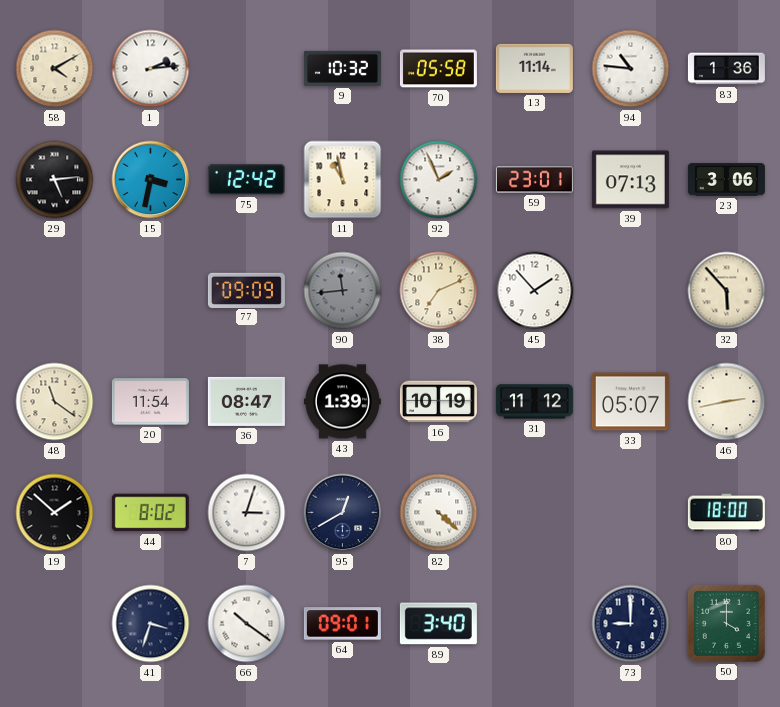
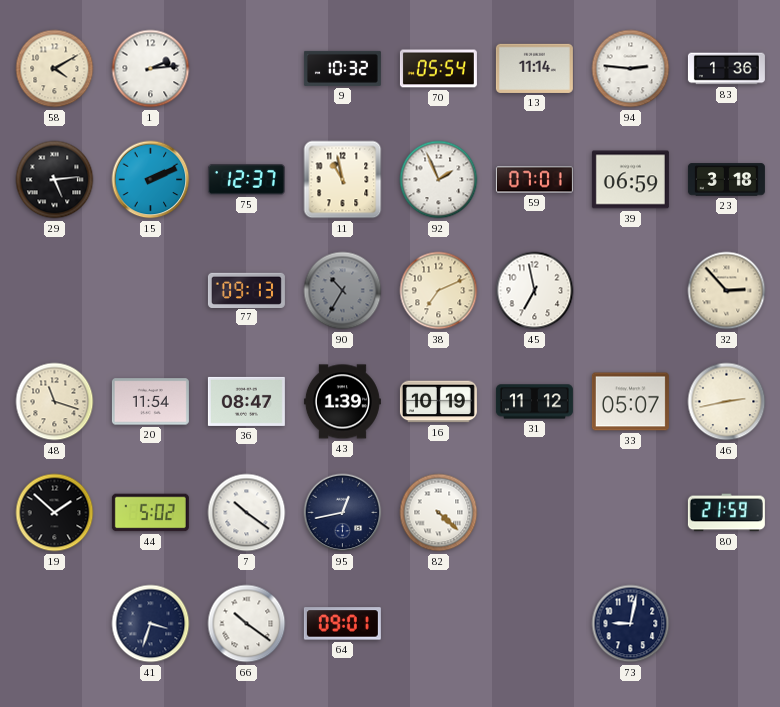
70: 05:58 -> 05:54 (438, 69)
94: 10:46 -> 2:46 (631, 69)
15: 3:32 -> 2:11 (151, 180)
75: 12:42 -> 12:37 (246, 180)
59: 23:01 -> 07:01 (534, 180)
39: 07:13 -> 06:59 (630, 180)
23: 3:06 -> 3:18 (726, 180)
77: 09:09 -> 09:13 (246, 290)
90: 11:44 -> 10:35 (343, 291)
45: 1:53 -> 6:58 (535, 291)
32: 5:53 -> 2:53 (727, 291)
48: 11:21 -> 11:18 (55, 402)
44: 8:02 -> 5:02 (150, 513)
7: 3:03 -> 10:21 (247, 513)
95: 12:40 -> 12:43 (343, 513)
80: 18:00 -> 21:59 (726, 513)
89: 3:40 -> none (438, 624)
73: 9:00 -> 9:02 (631, 624)
50: 4:00 -> none (726, 623)
